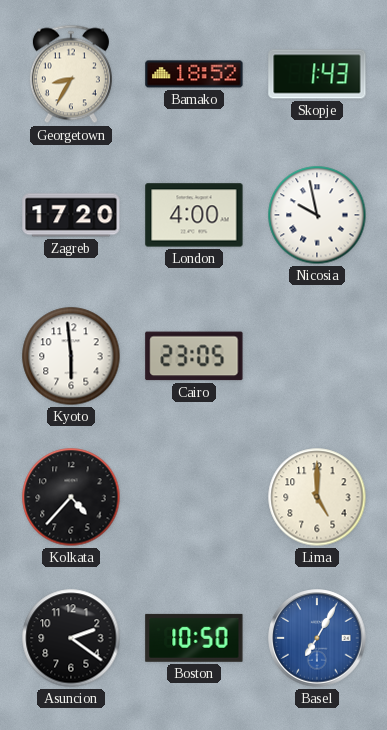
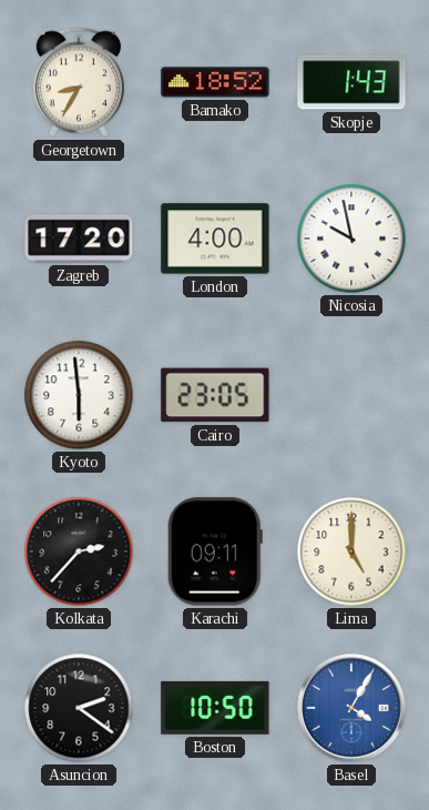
Kolkata: 4:37 -> 2:37 (79, 551)
Karachi: none -> 09:11 (215, 551)
Basel: 7:05 -> 4:05 (351, 708)
